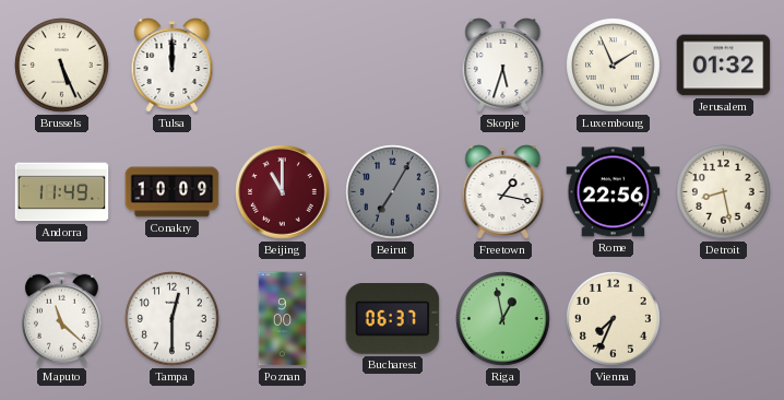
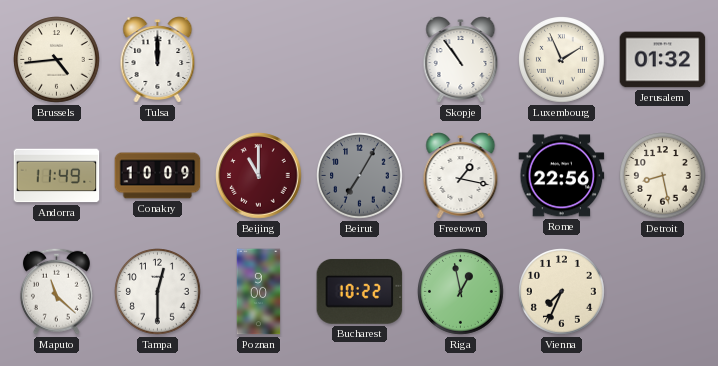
Brussels: 5:26 -> 4:44 (57, 60)
Skopje: 5:33 -> 10:54 (461, 60)
Bucharest: 06:37 -> 10:22 (360, 291)
